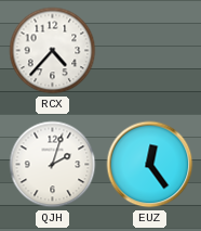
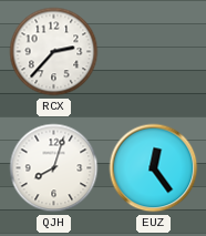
RCX: 4:37 -> 2:37 (54, 52)
QJH: 2:03 -> 8:03 (54, 168)
